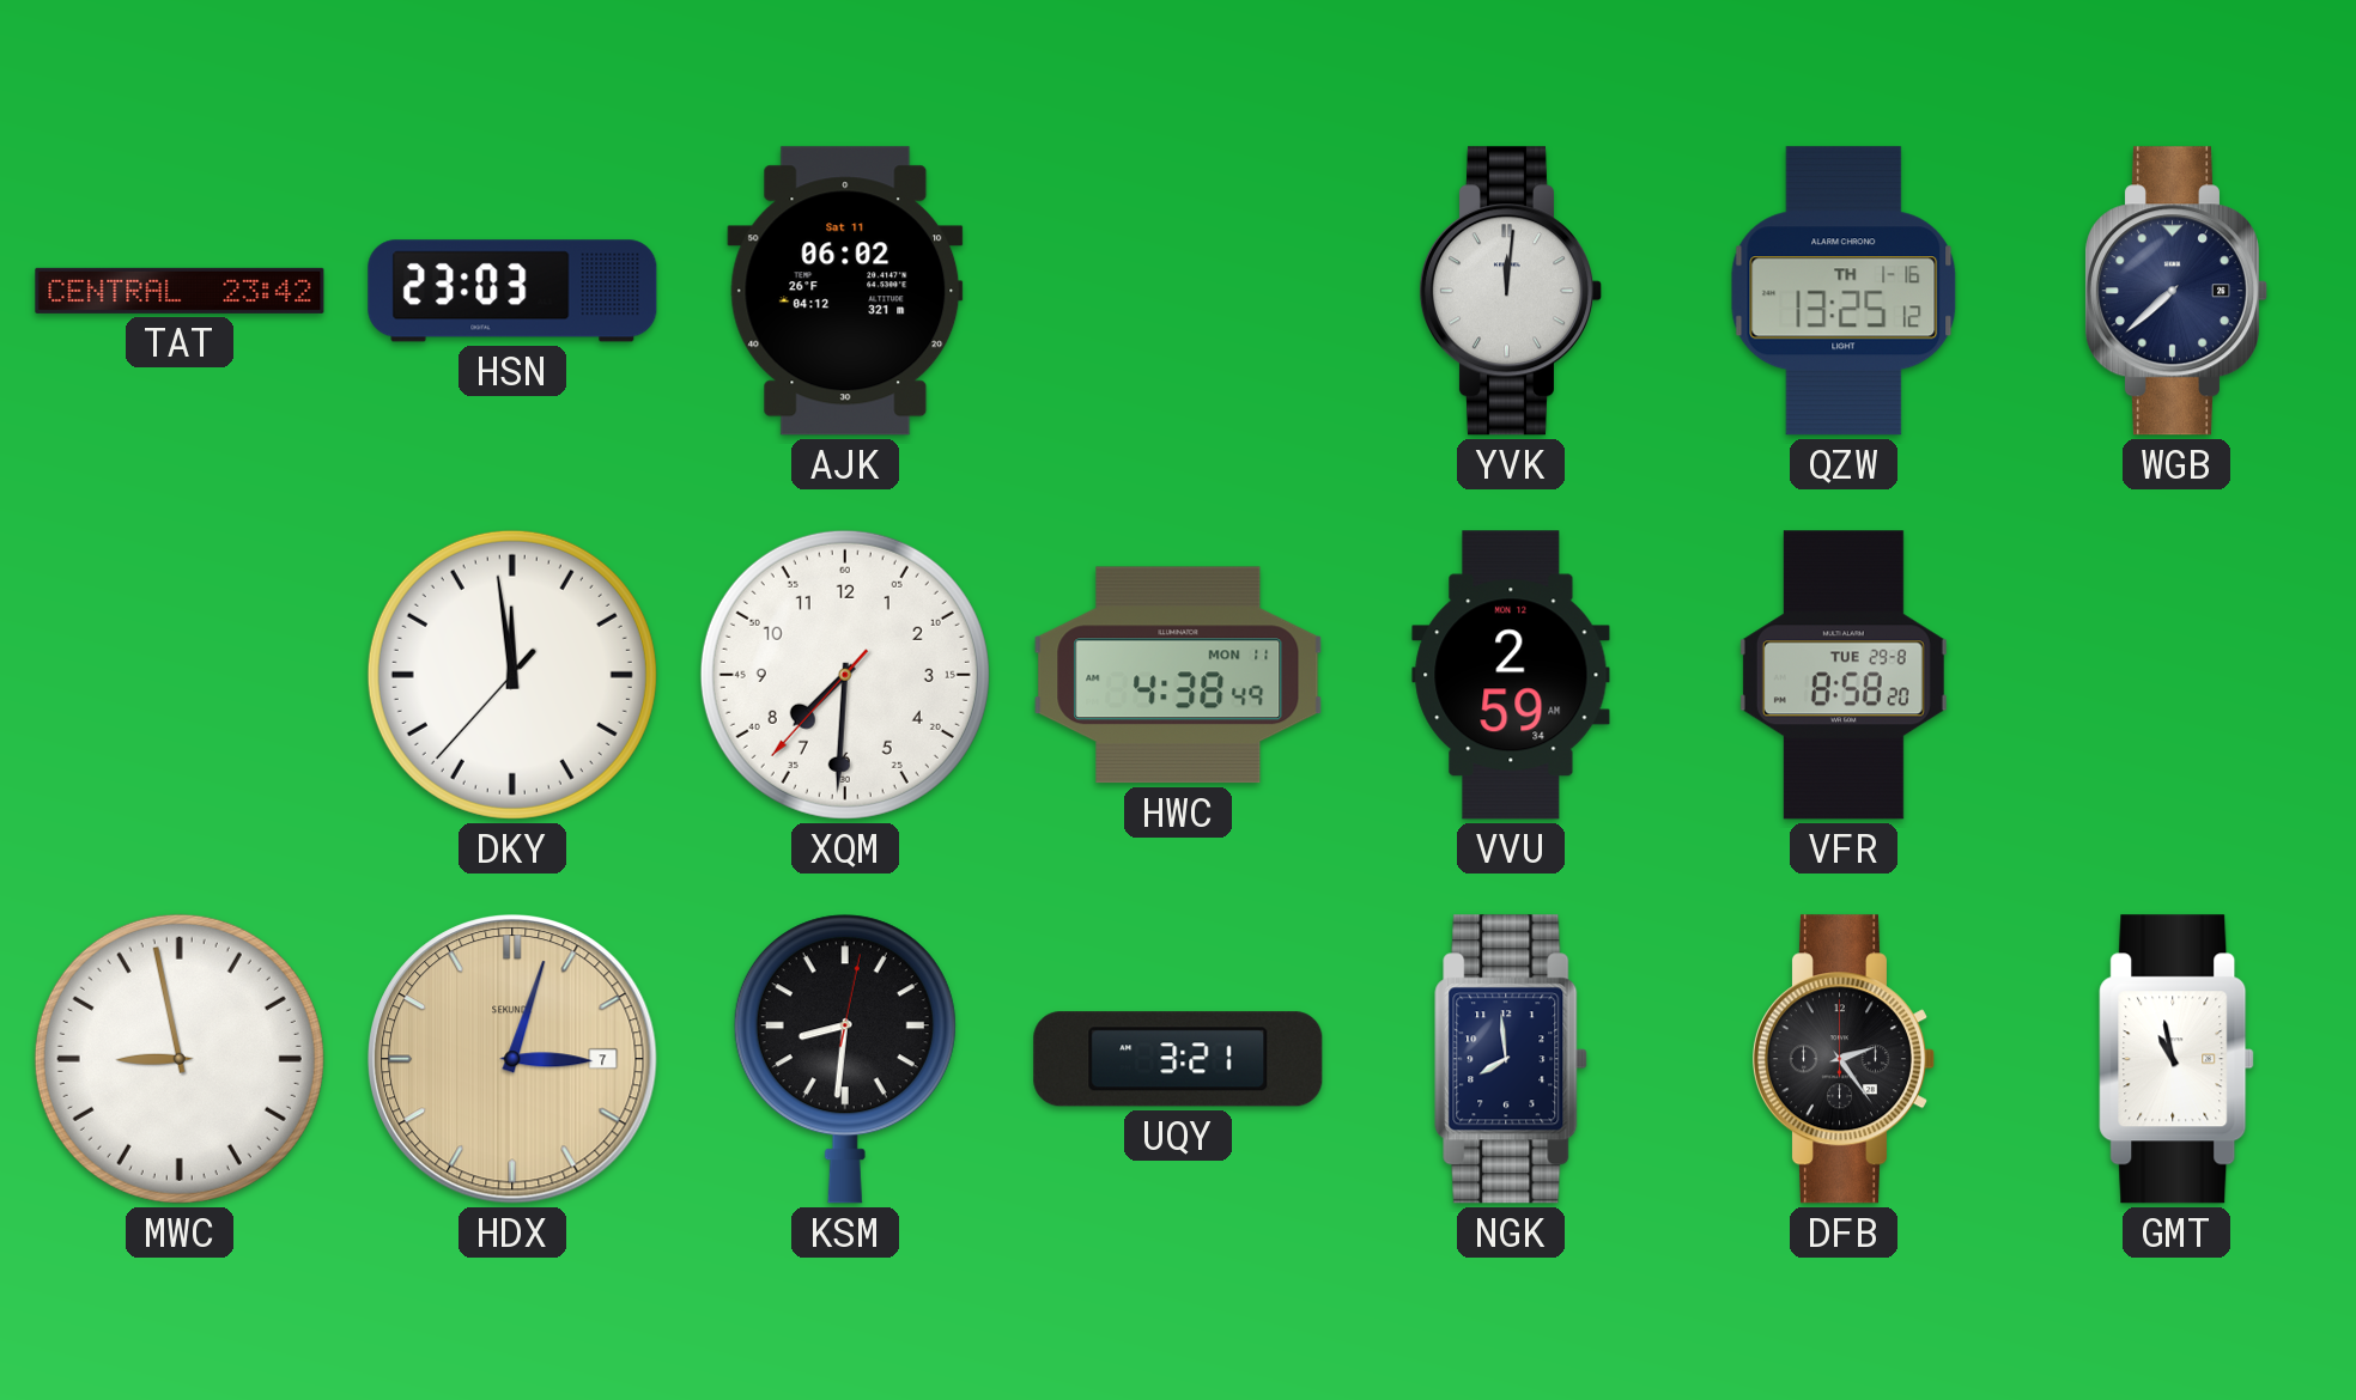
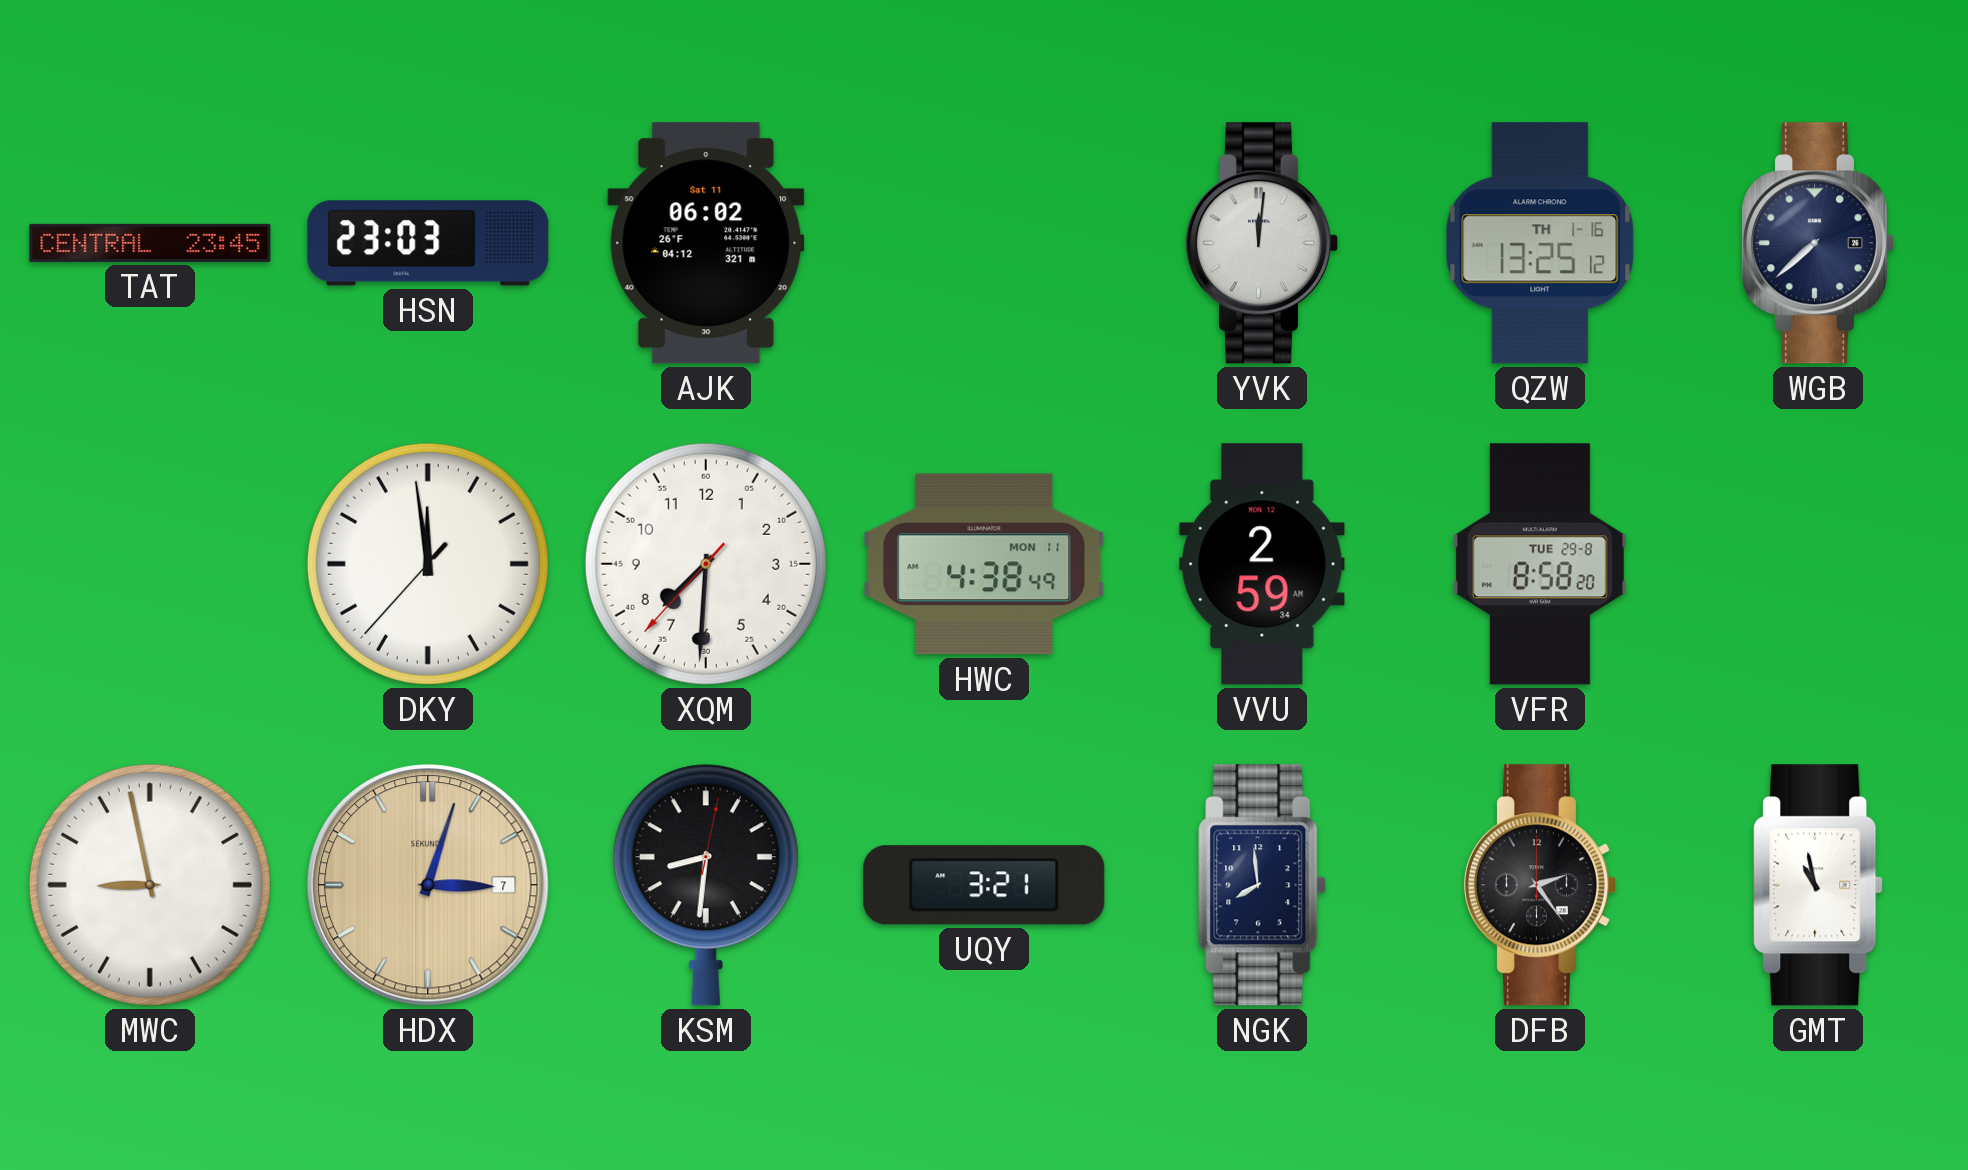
TAT: 23:42 -> 23:45 (150, 243)
